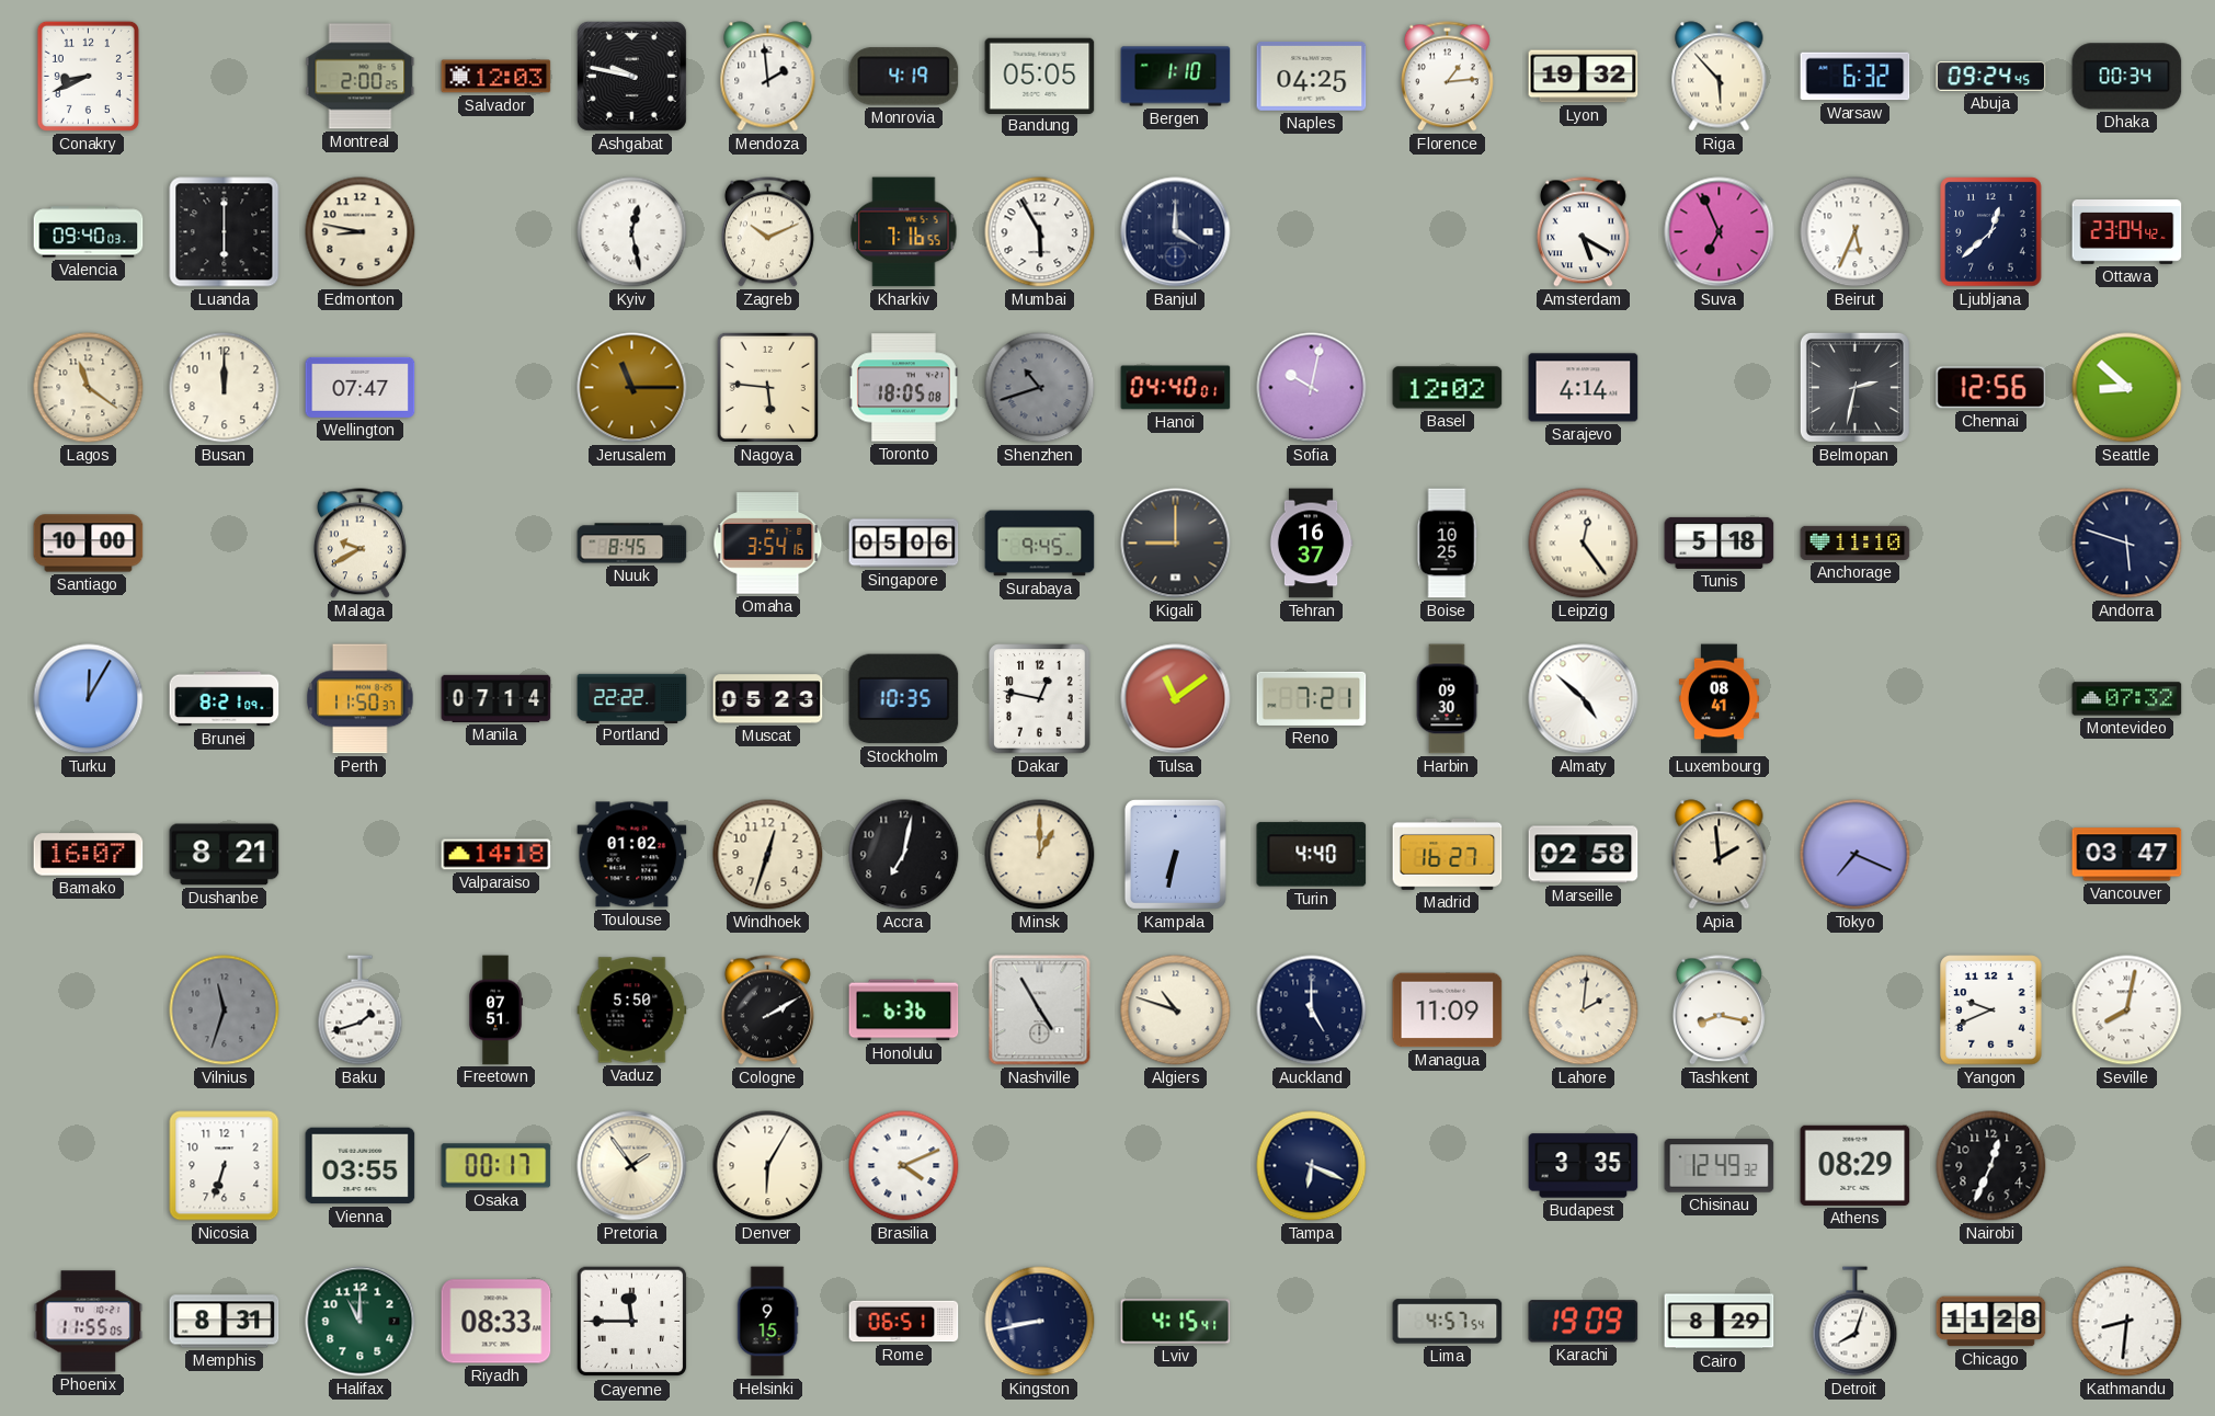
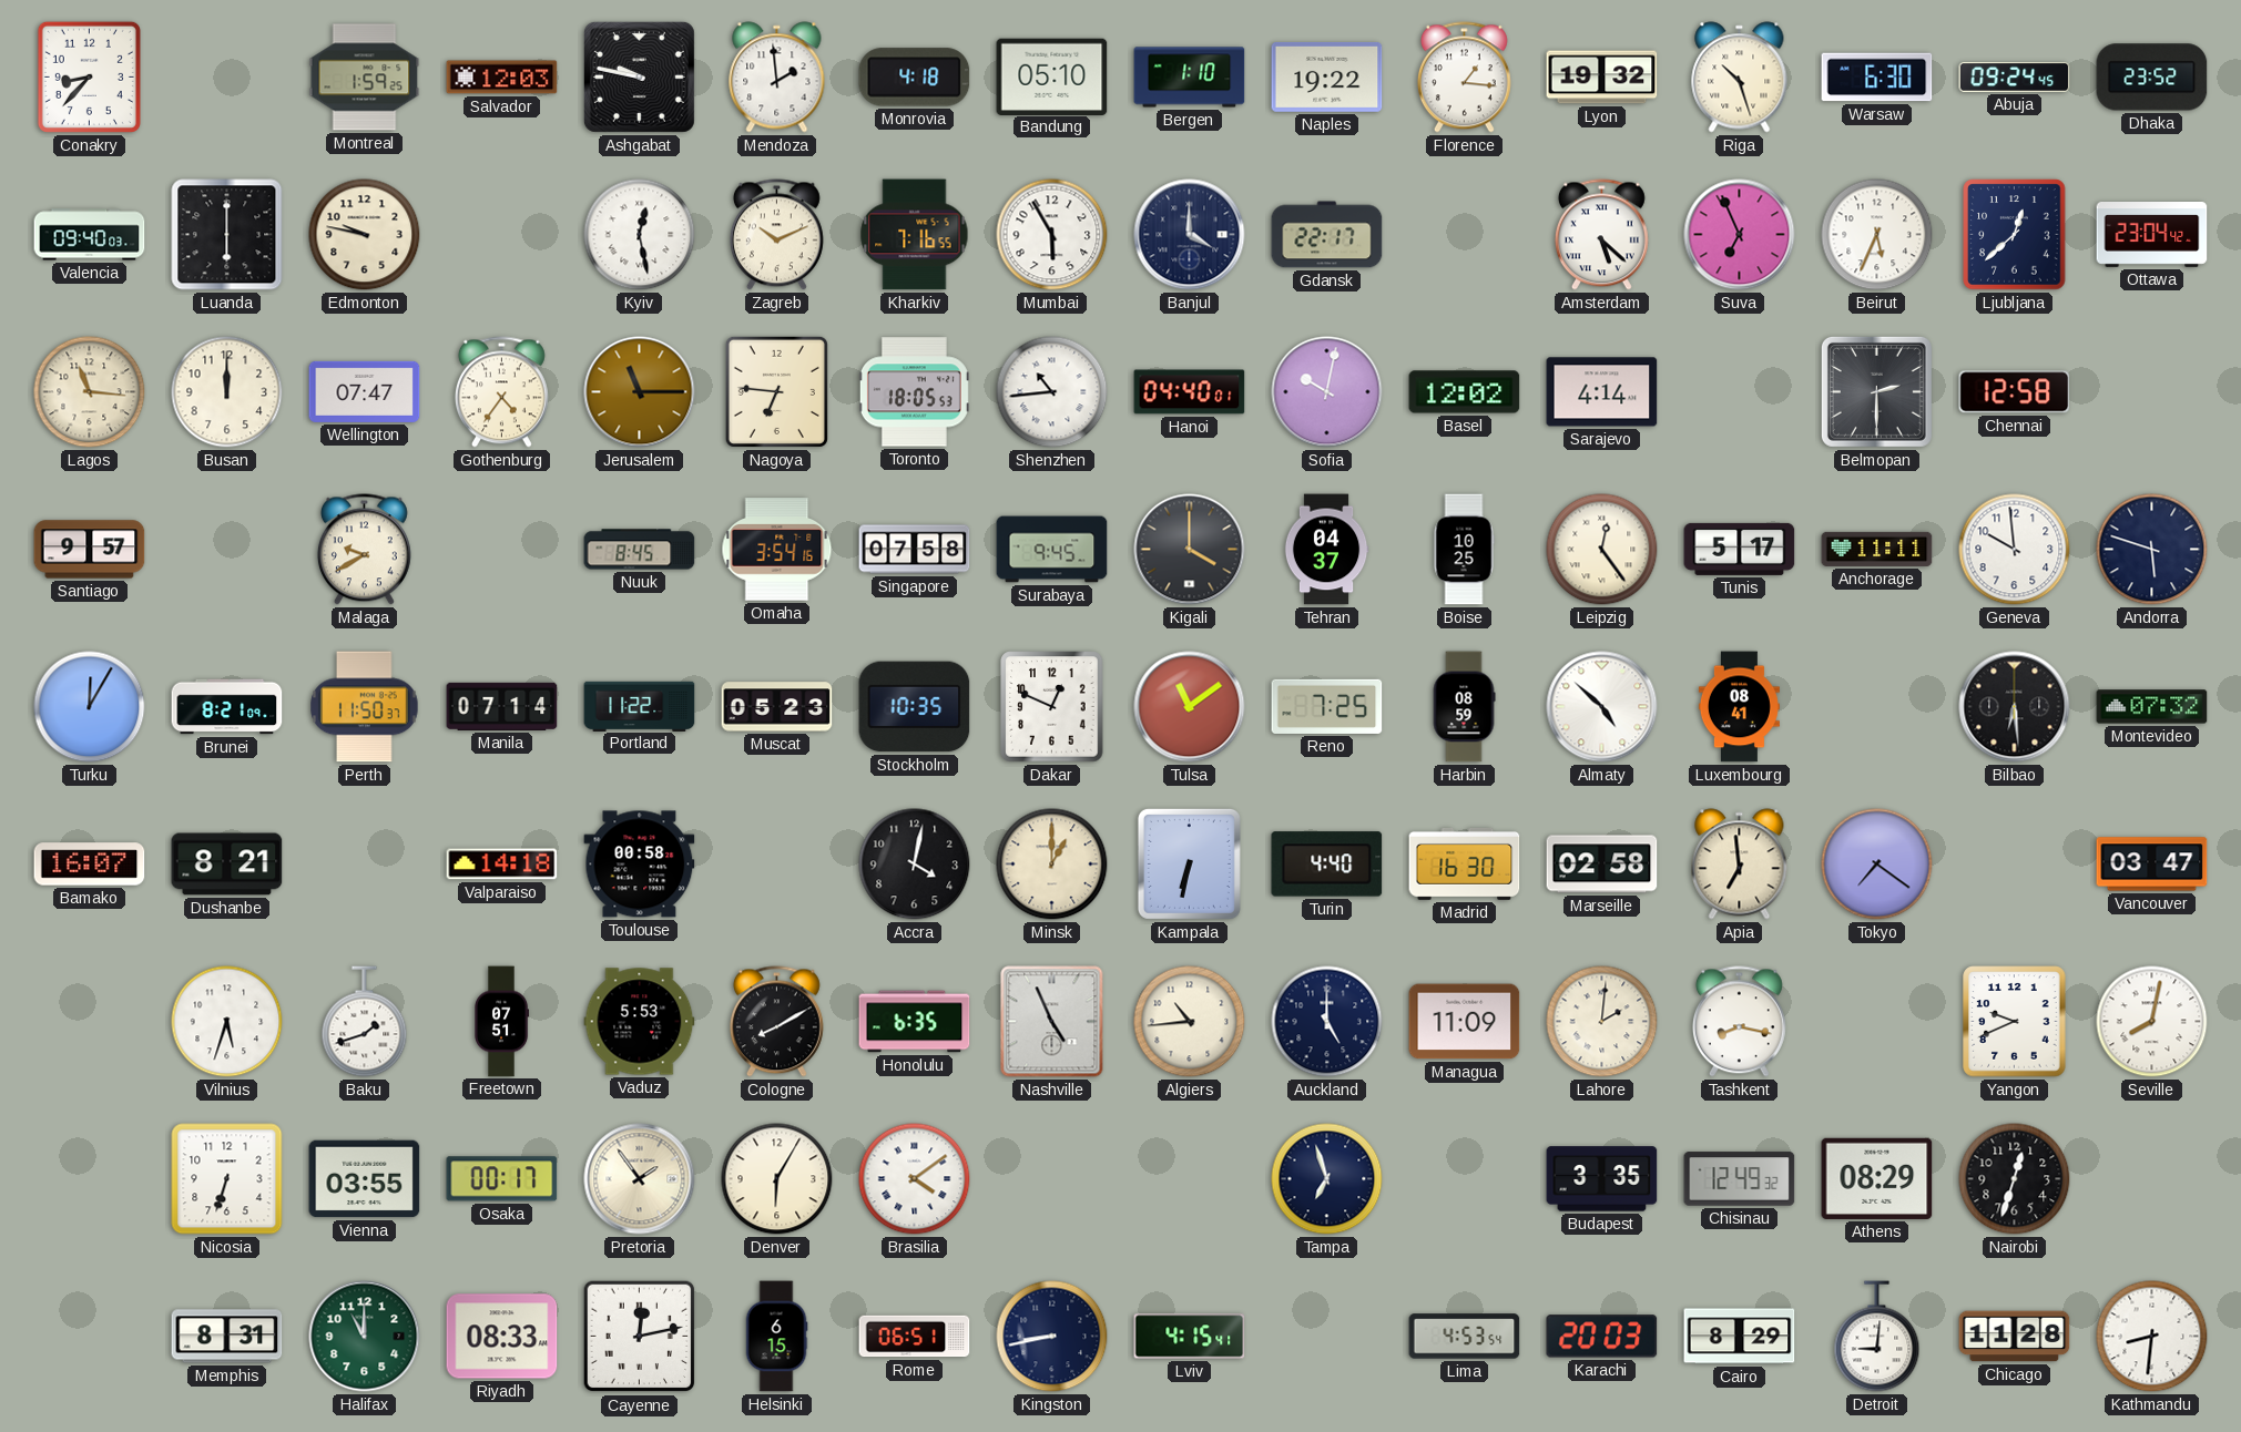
Conakry: 8:41 -> 8:37 (89, 76)
Montreal: 2:00 -> 1:59 (365, 78)
Monrovia: 4:19 -> 4:18 (915, 78)
Bandung: 05:05 -> 05:10 (1052, 76)
Naples: 04:25 -> 19:22 (1327, 76)
Florence: 1:14 -> 1:16 (1464, 78)
Riga: 5:53 -> 10:27 (1740, 78)
Warsaw: 6:32 -> 6:30 (1877, 78)
Dhaka: 00:34 -> 23:52 (2152, 78)
Edmonton: 8:47 -> 9:47 (365, 235)
Gdansk: none -> 22:17 (1327, 235)
Amsterdam: 5:20 -> 5:22 (1601, 235)
Lagos: 11:21 -> 11:16 (90, 392)
Gothenburg: none -> 4:36 (501, 392)
Nagoya: 5:46 -> 6:46 (776, 391)
Toronto: 18:05:08 -> 18:05:53 (914, 392)
Shenzhen: 10:42 -> 10:44 (1052, 392)
Shenzhen dial: grey -> white (1052, 392)
Belmopan: 2:32 -> 2:30 (1876, 391)
Chennai: 12:56 -> 12:58 (2015, 392)
Seattle: 8:52 -> none (2127, 388)
Santiago: 10:00 -> 9:57 (90, 550)
Singapore: 05:06 -> 07:58 (915, 550)
Kigali: 9:00 -> 4:00 (1190, 550)
Tehran: 16:37 -> 04:37 (1326, 550)
Tunis: 5:18 -> 5:17 (1740, 549)
Anchorage: 11:10 -> 11:11 (1877, 549)
Geneva: none -> 9:59 (2015, 550)
Portland: 22:22 -> 11:22 (640, 706)
Dakar: 12:47 -> 12:49 (1052, 707)
Reno: 7:21 -> 7:25 (1327, 706)
Harbin: 09:30 -> 08:59 (1464, 707)
Bilbao: none -> 6:29 (2015, 707)
Toulouse: 01:02 -> 00:58 (640, 865)
Windhoek: 12:33 -> none (768, 855)
Accra: 7:02 -> 4:02 (915, 865)
Madrid: 16:27 -> 16:30 (1465, 863)
Apia: 1:59 -> 6:59 (1740, 865)
Tokyo: 7:19 -> 7:21 (1877, 865)
Vilnius: 11:33 -> 5:33 (227, 1022)
Vilnius dial: grey -> white (227, 1022)
Vaduz: 5:50 -> 5:53 (640, 1022)
Cologne: 2:10 -> 8:10 (776, 1022)
Honolulu: 6:36 -> 6:35 (915, 1022)
Nashville: 4:55 -> 4:56 (1052, 1022)
Algiers: 10:48 -> 10:44 (1190, 1022)
Brasilia: 4:11 -> 4:09 (915, 1179)
Tampa: 6:19 -> 6:57 (1327, 1179)
Nairobi: 12:34 -> 12:33 (2015, 1179)
Phoenix: 11:55 -> none (89, 1322)
Cayenne: 11:45 -> 12:13 (640, 1337)
Helsinki: 9:15 -> 6:15 (776, 1337)
Lima: 4:57 -> 4:53 (1465, 1337)
Karachi: 19:09 -> 20:03 (1602, 1337)
Detroit: 8:03 -> 9:01 (1877, 1337)
